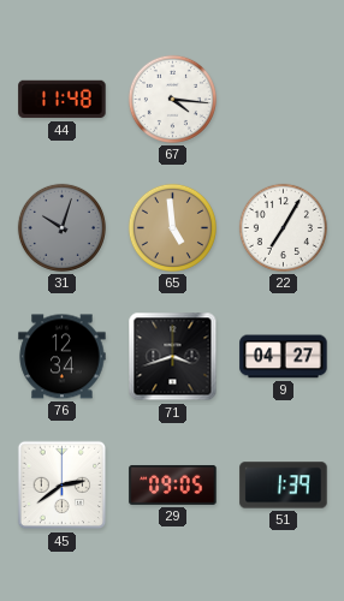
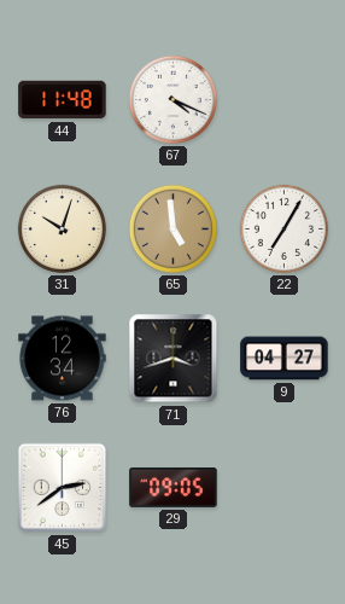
67: 4:16 -> 4:19 (172, 99)
31 dial: grey -> cream (62, 228)
51: 1:39 -> none (284, 486)
